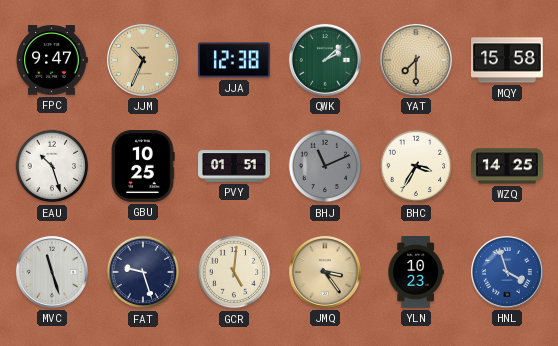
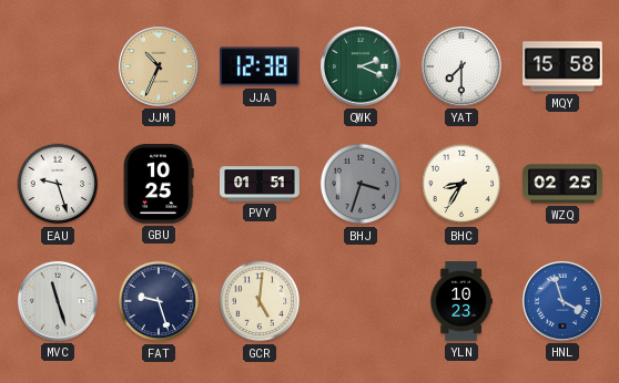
FPC: 9:47 -> none (52, 60)
QWK: 2:08 -> 2:19 (361, 66)
YAT dial: champagne -> white (461, 66)
EAU: 10:27 -> 9:27 (58, 184)
BHJ: 11:11 -> 3:33 (361, 184)
BHC: 3:35 -> 8:35 (461, 184)
WZQ: 14:25 -> 02:25 (564, 184)
JMQ: 3:24 -> none (325, 272)
